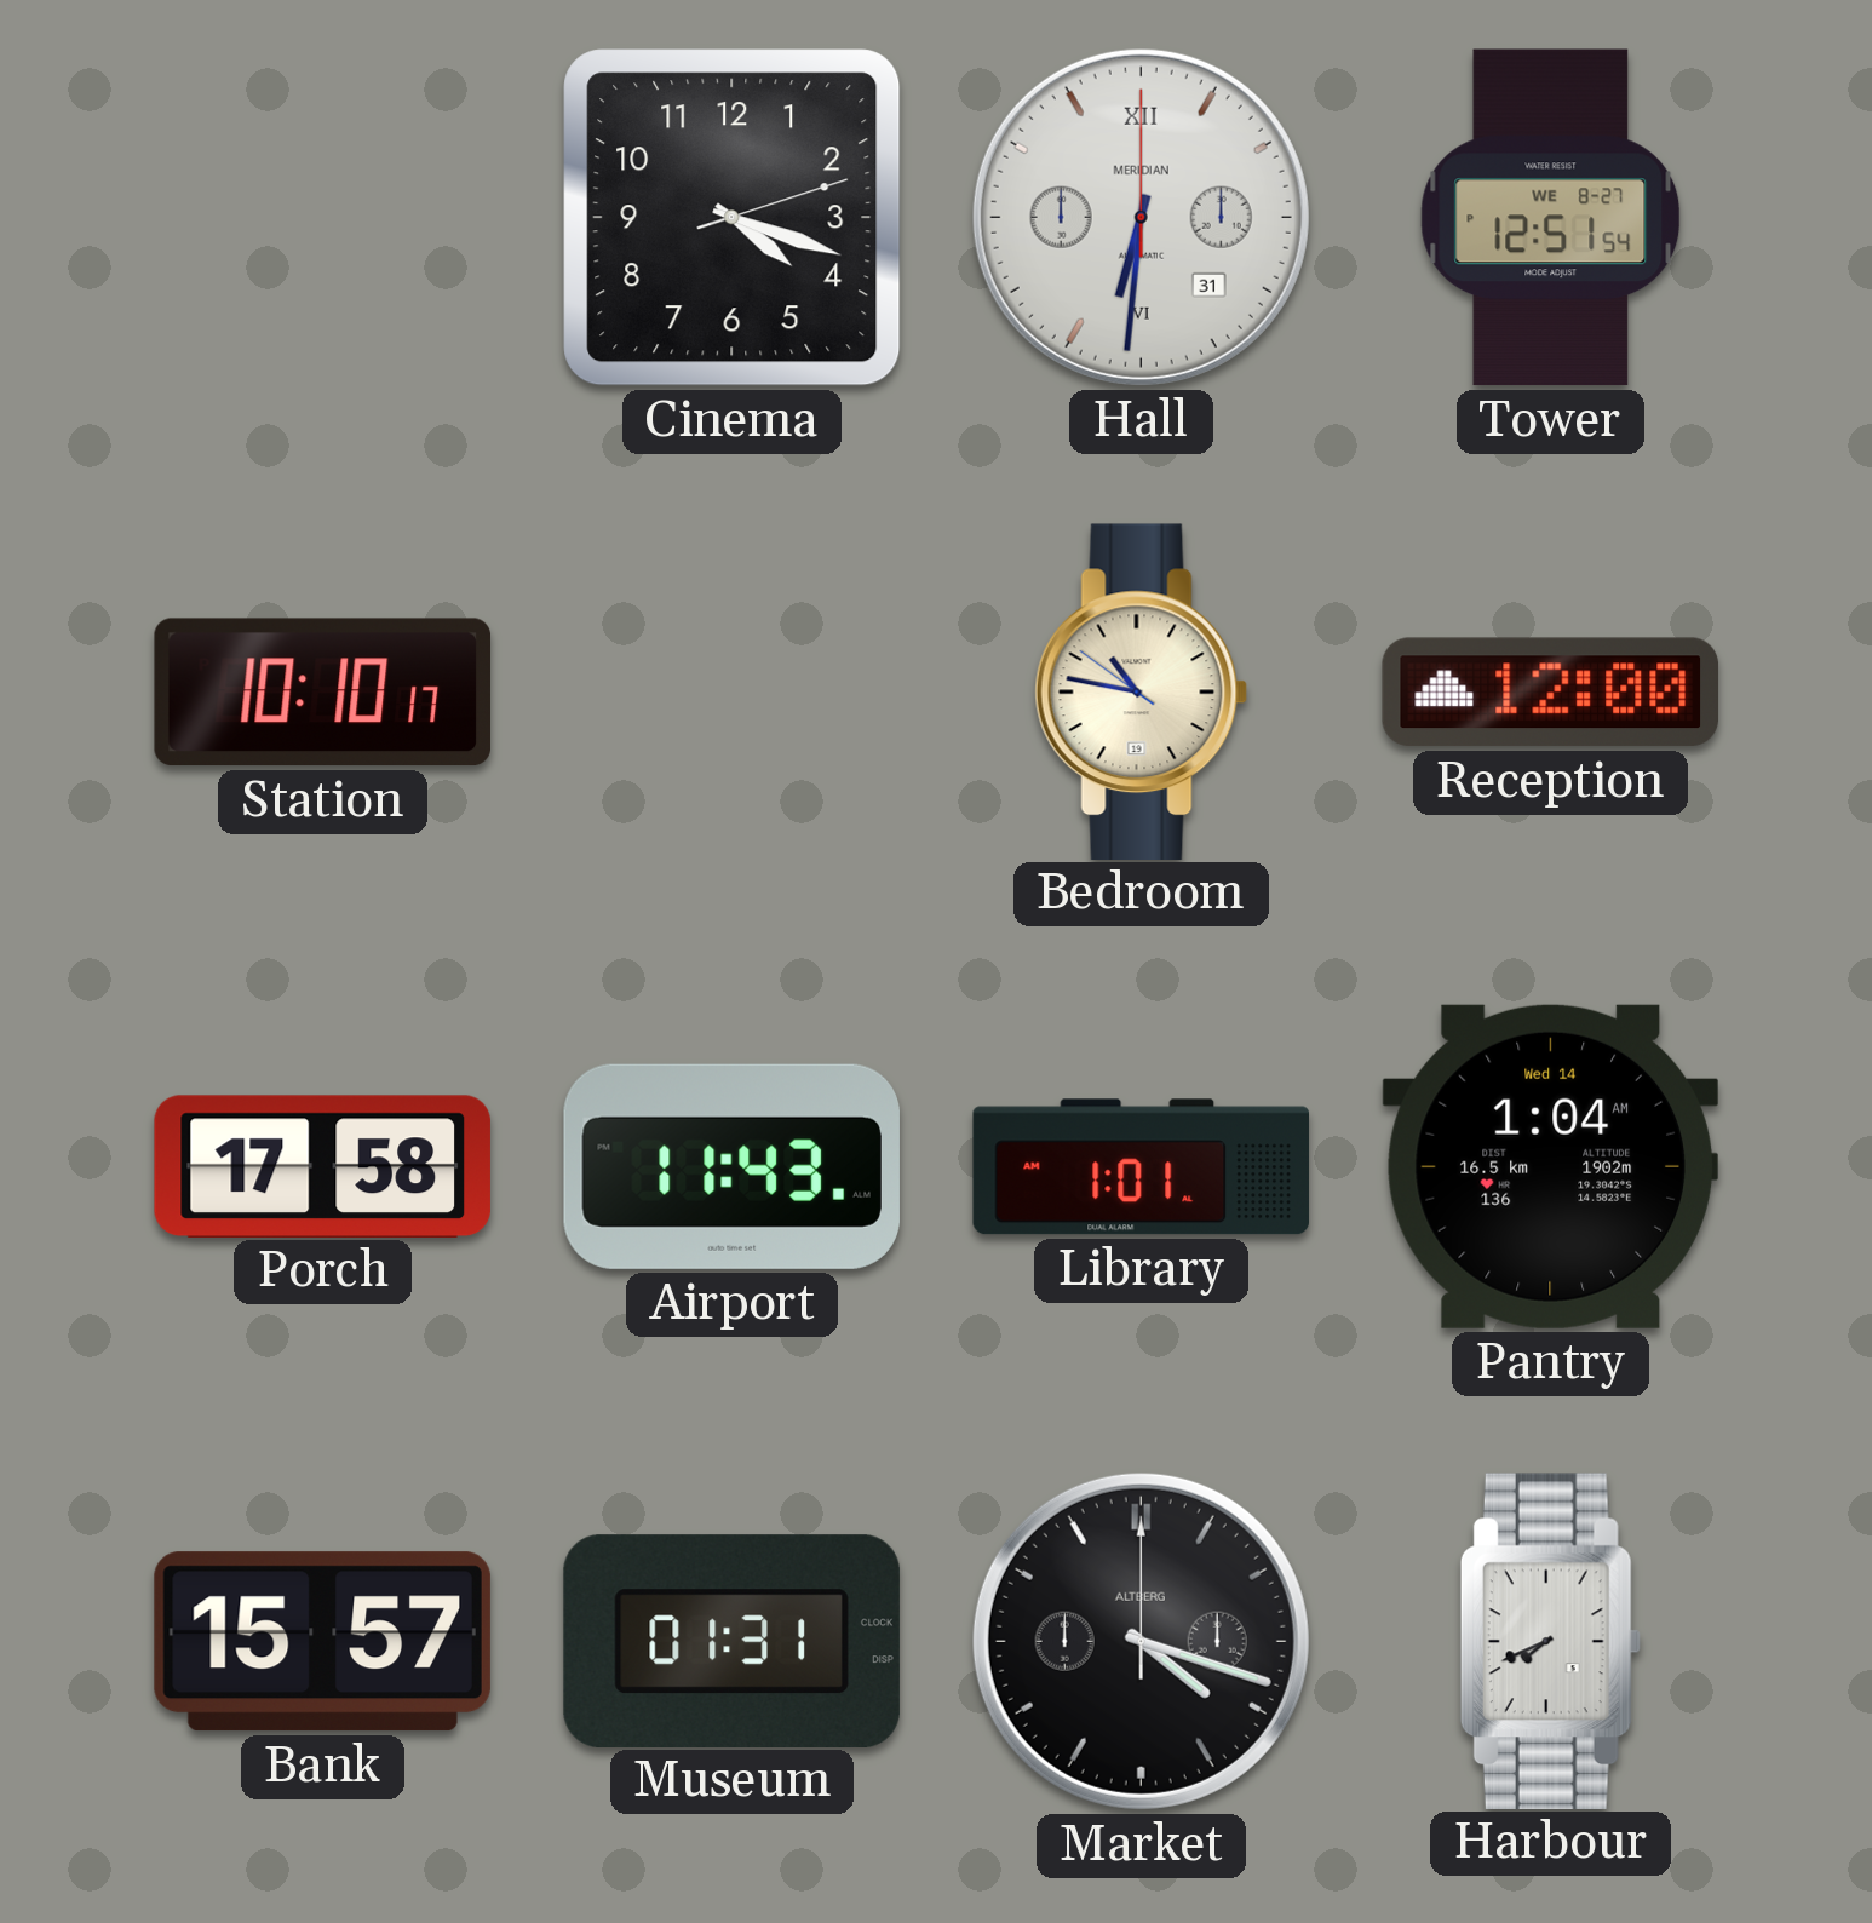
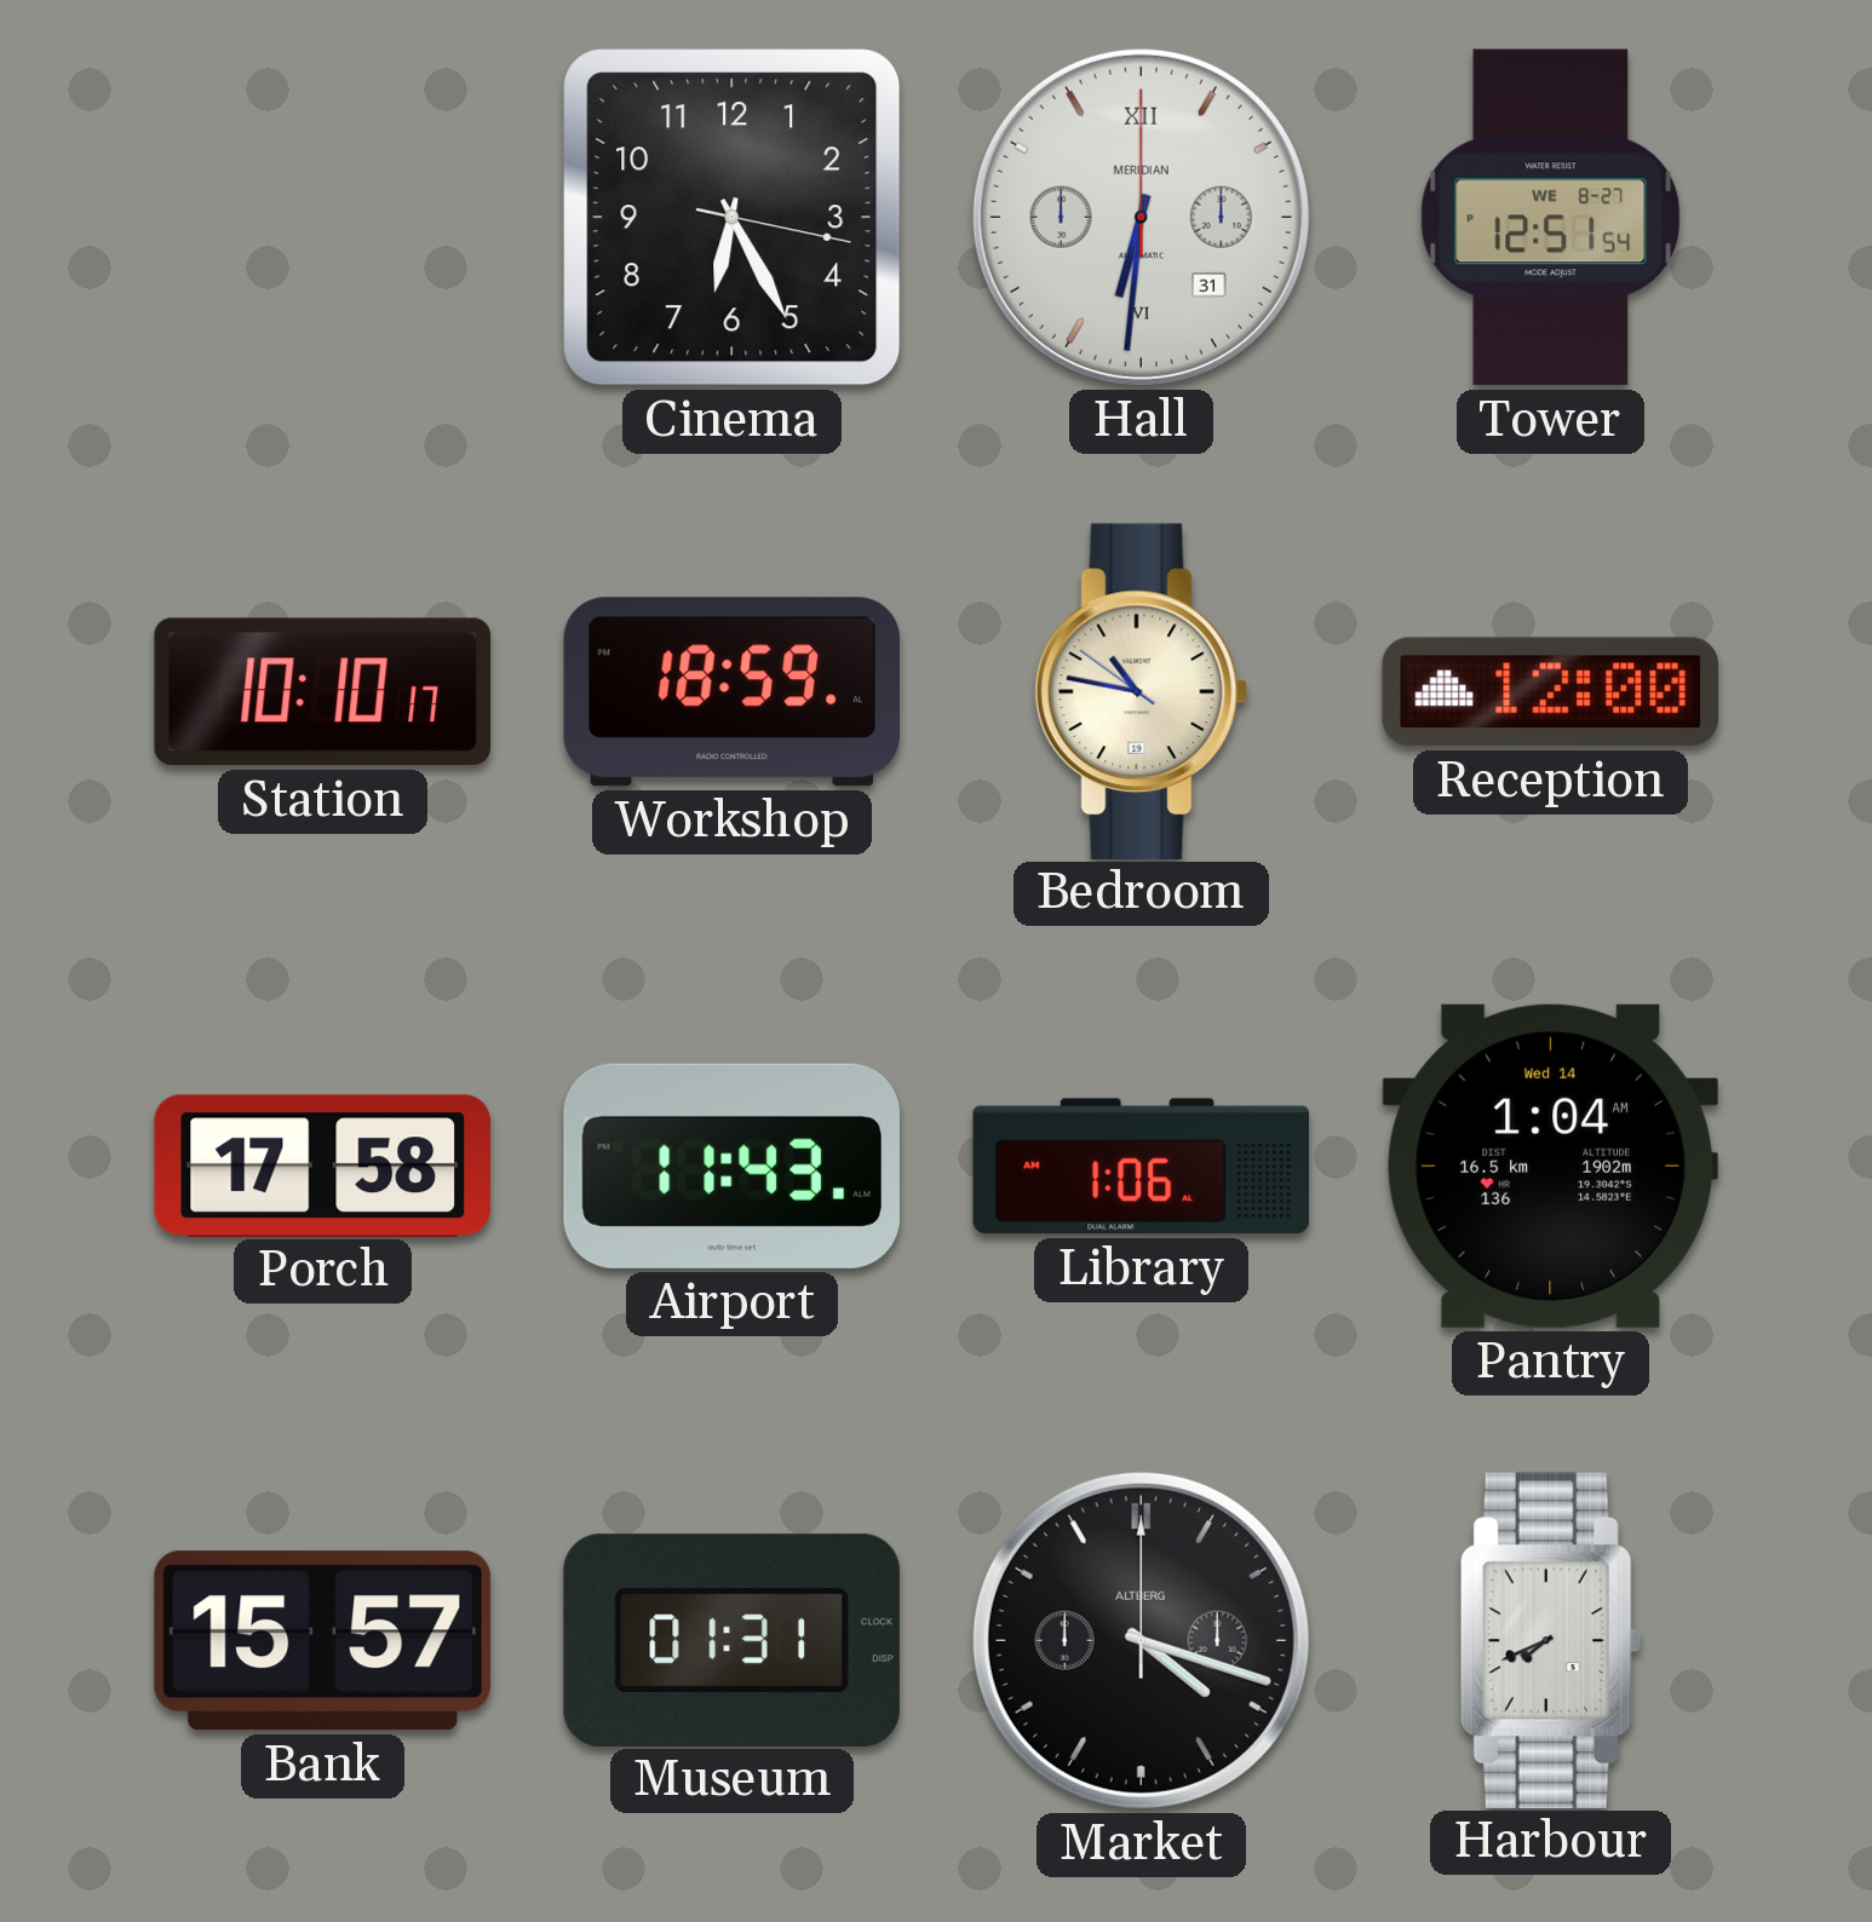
Cinema: 4:18 -> 6:25 (733, 218)
Workshop: none -> 18:59 (731, 692)
Library: 1:01 -> 1:06 (1141, 1167)
